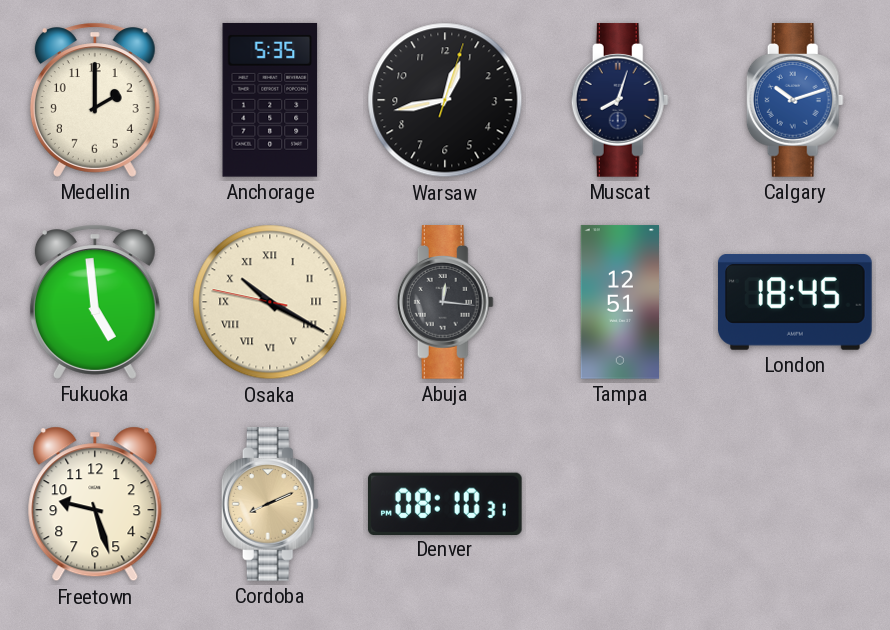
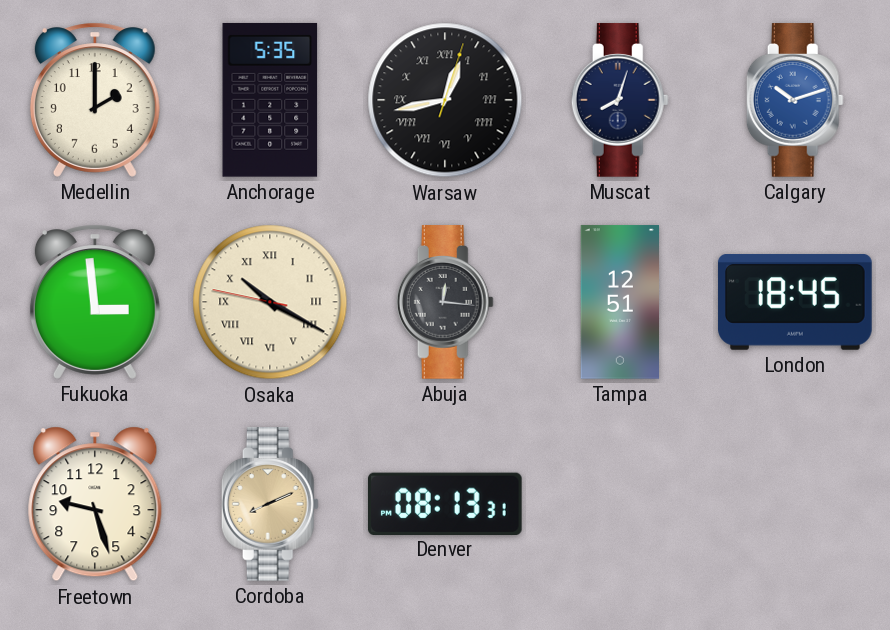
Warsaw numerals: Arabic -> Roman (445, 100)
Fukuoka: 4:59 -> 2:59 (95, 302)
Denver: 08:10 -> 08:13 (446, 503)
